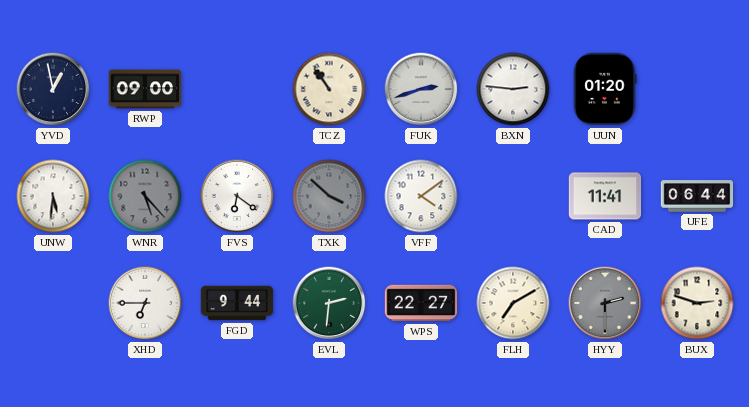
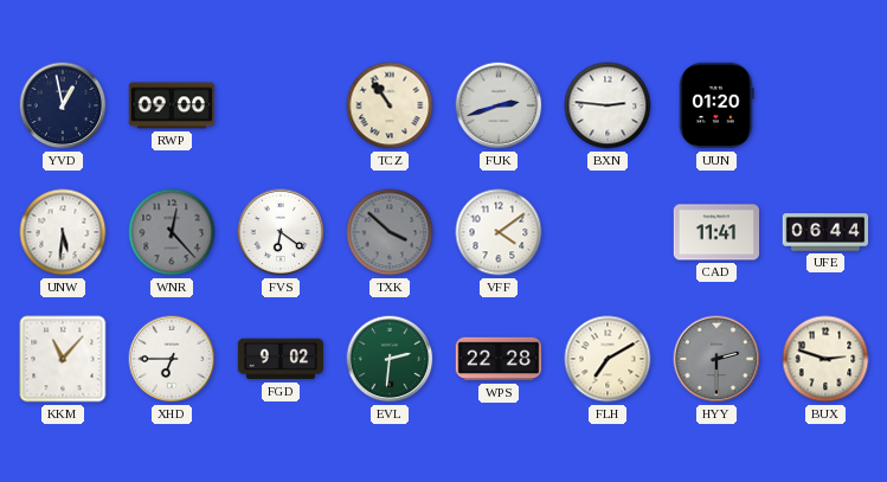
WNR: 5:23 -> 12:23 (172, 232)
KKM: none -> 11:07 (63, 359)
FGD: 9:44 -> 9:02 (281, 359)
WPS: 22:27 -> 22:28 (499, 359)
